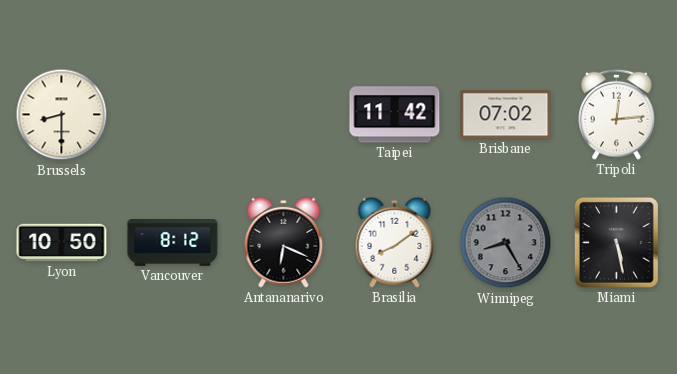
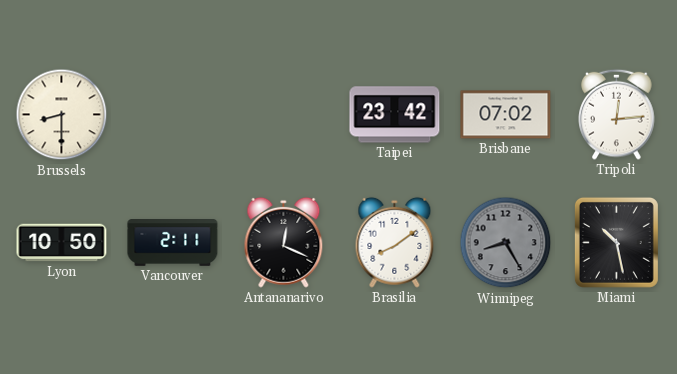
Taipei: 11:42 -> 23:42 (395, 115)
Vancouver: 8:12 -> 2:11 (173, 243)
Antananarivo: 6:19 -> 12:19 (284, 242)
Miami: 5:28 -> 10:28 (616, 242)
